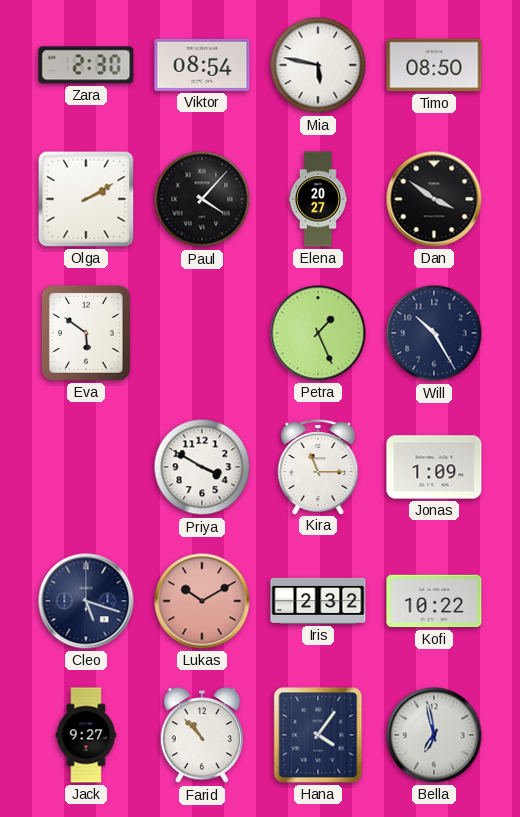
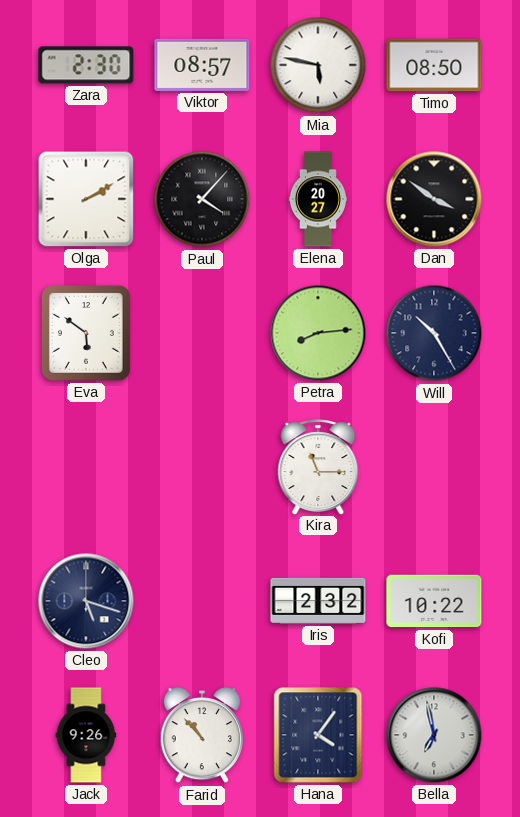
Viktor: 08:54 -> 08:57 (202, 65)
Petra: 1:26 -> 8:14 (318, 333)
Priya: 3:50 -> none (202, 467)
Jonas: 1:09 -> none (434, 467)
Lukas: 10:10 -> none (202, 601)
Jack: 9:27 -> 9:26 (86, 735)
